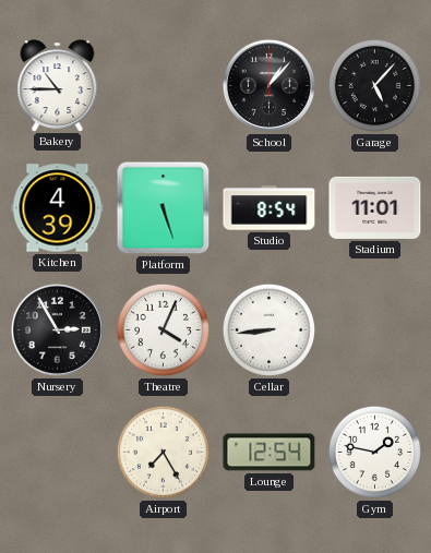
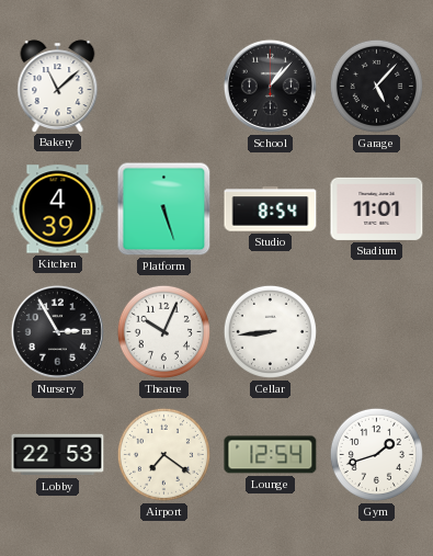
Bakery: 10:45 -> 11:08 (58, 86)
Theatre: 4:04 -> 10:04 (163, 331)
Lobby: none -> 22:53 (58, 455)
Airport: 7:25 -> 7:21 (163, 454)
Gym: 1:47 -> 1:42 (376, 454)
